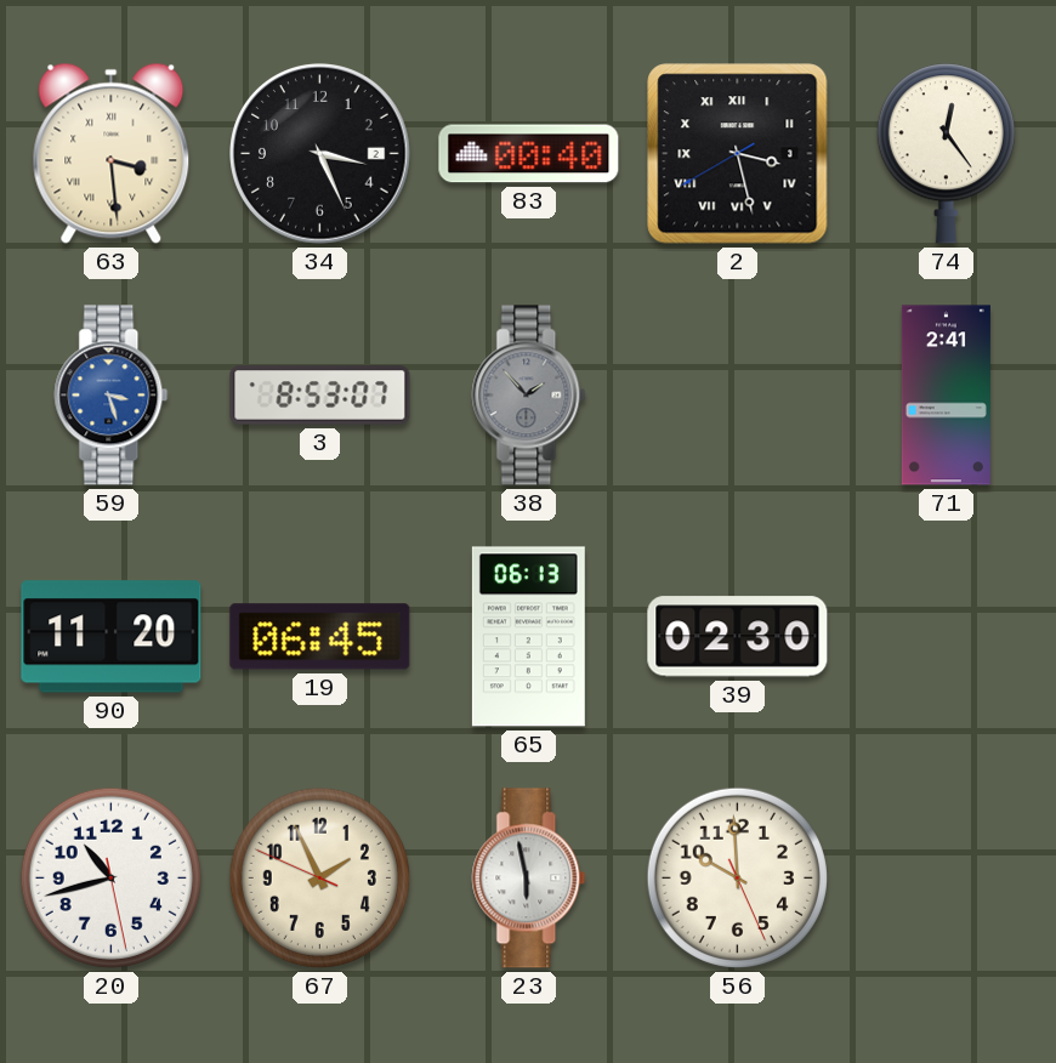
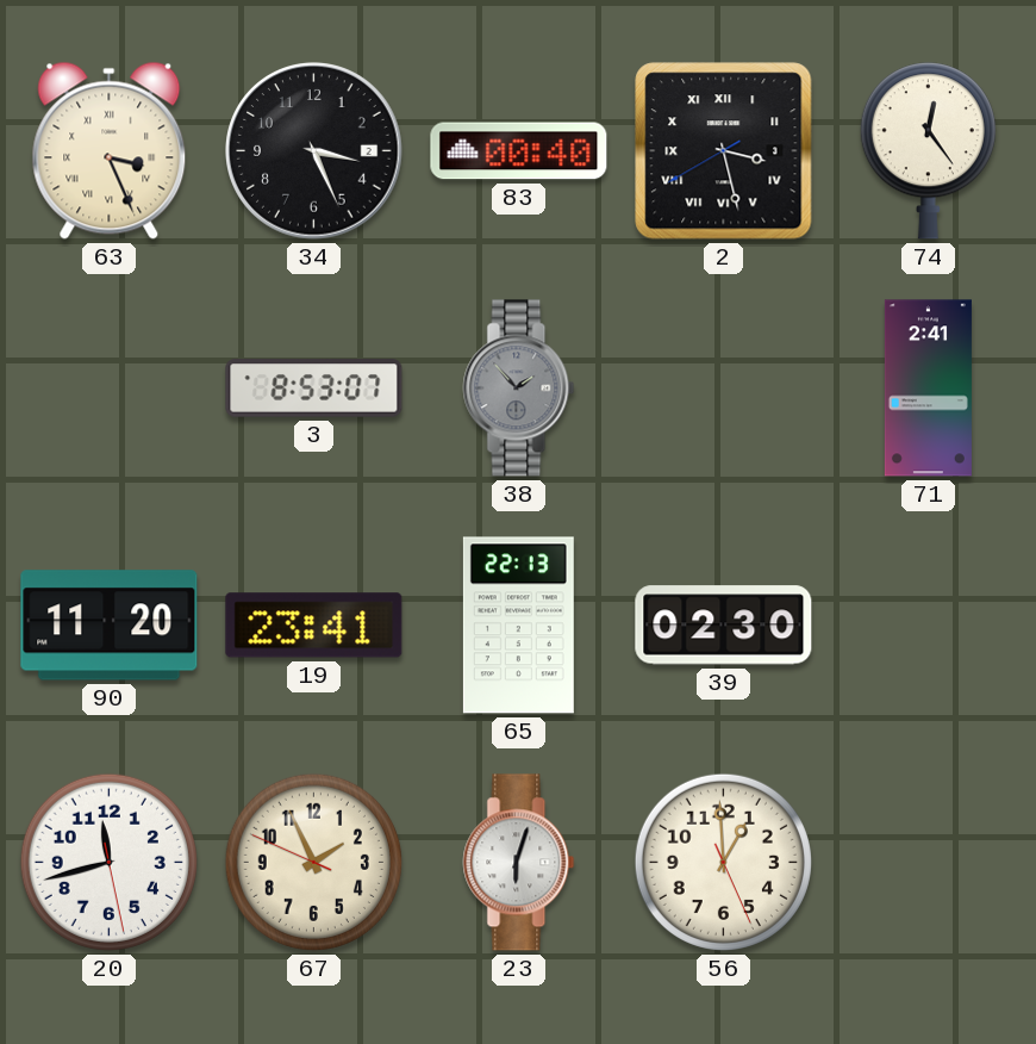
63: 3:29 -> 3:26 (110, 150)
59: 3:27 -> none (112, 396)
19: 06:45 -> 23:41 (314, 626)
65: 06:13 -> 22:13 (518, 626)
20: 10:42 -> 11:42 (108, 862)
23: 5:58 -> 6:03 (519, 863)
56: 9:59 -> 12:59 (723, 862)
